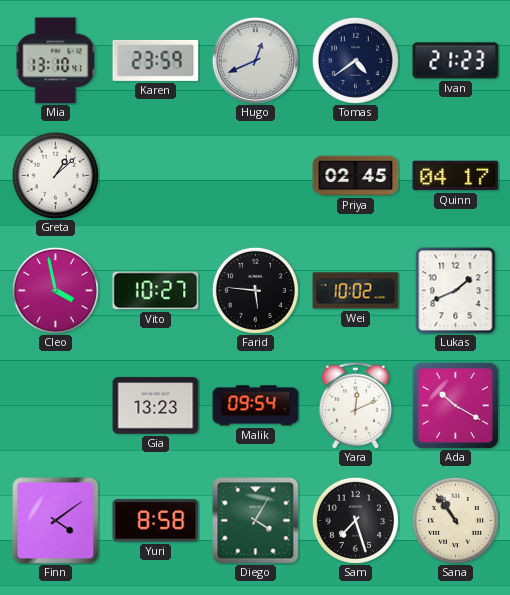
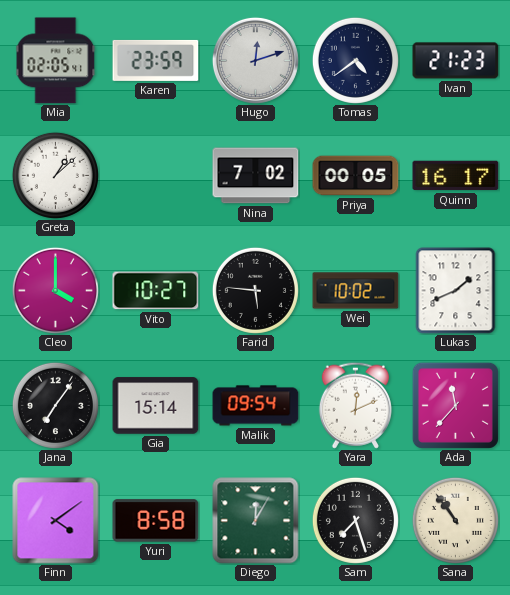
Mia: 13:10 -> 02:05 (56, 61)
Hugo: 12:41 -> 12:12 (255, 60)
Nina: none -> 7:02 (256, 176)
Priya: 02:45 -> 00:05 (356, 176)
Quinn: 04:17 -> 16:17 (456, 176)
Cleo: 3:58 -> 4:00 (55, 290)
Jana: none -> 7:06 (55, 405)
Gia: 13:23 -> 15:14 (156, 406)
Ada: 10:20 -> 11:37 (455, 405)
Diego: 4:05 -> 12:05 (256, 521)
